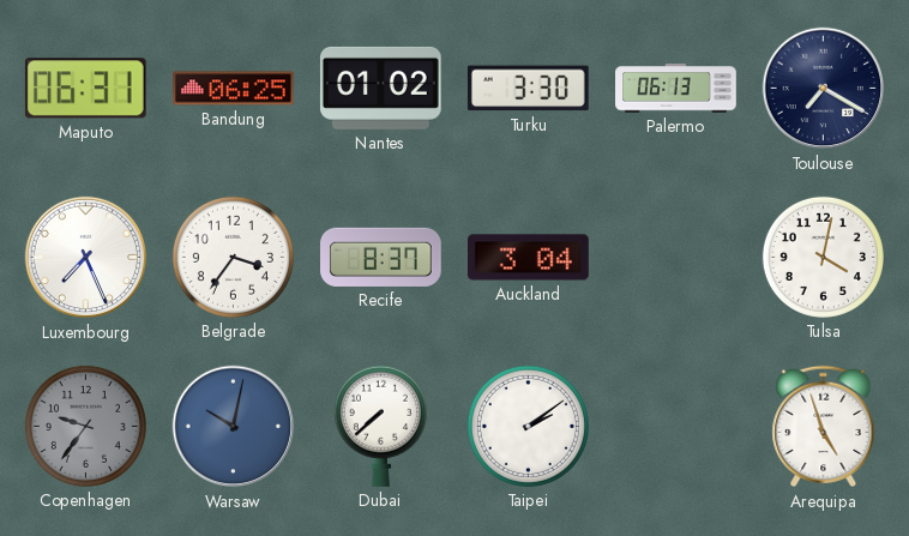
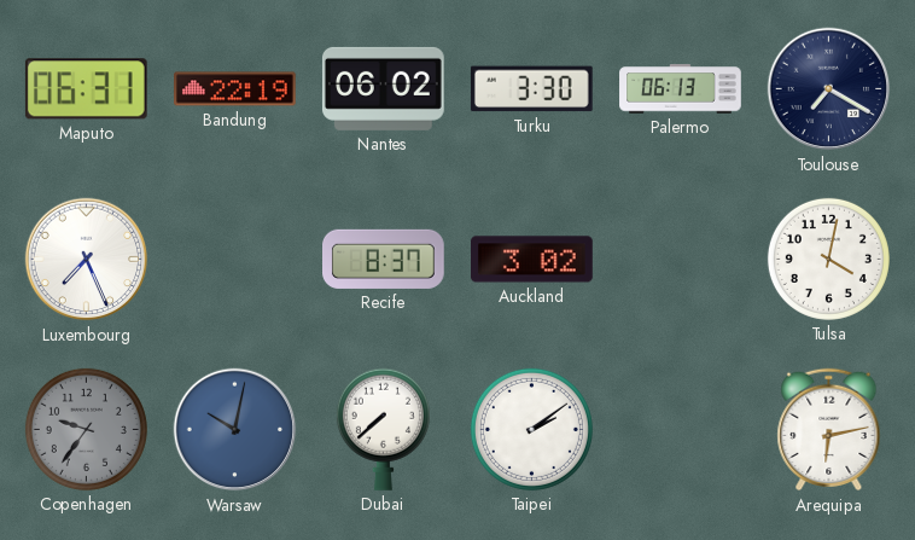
Bandung: 06:25 -> 22:19 (235, 89)
Nantes: 01:02 -> 06:02 (383, 88)
Belgrade: 3:36 -> none (233, 257)
Auckland: 3:04 -> 3:02 (532, 260)
Arequipa: 4:57 -> 6:13 (829, 430)
